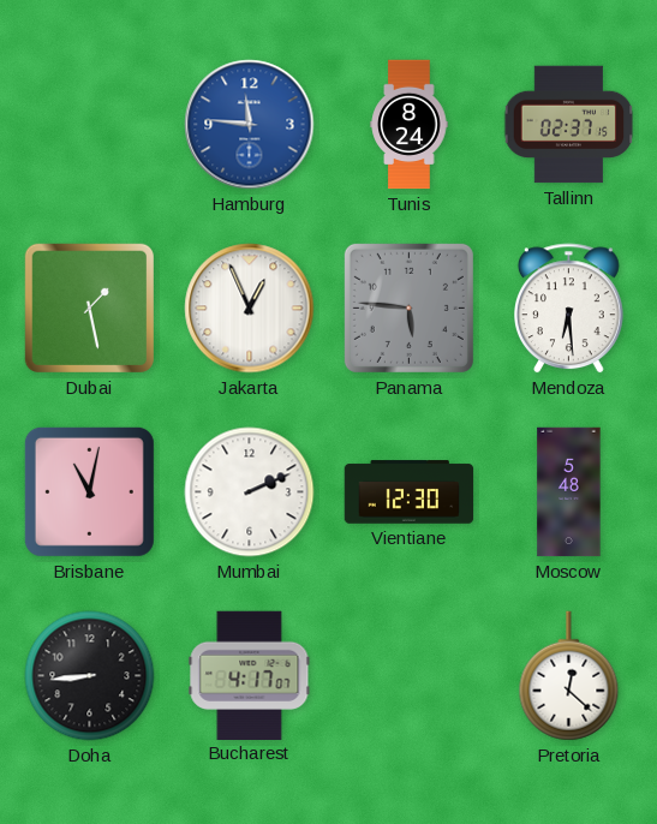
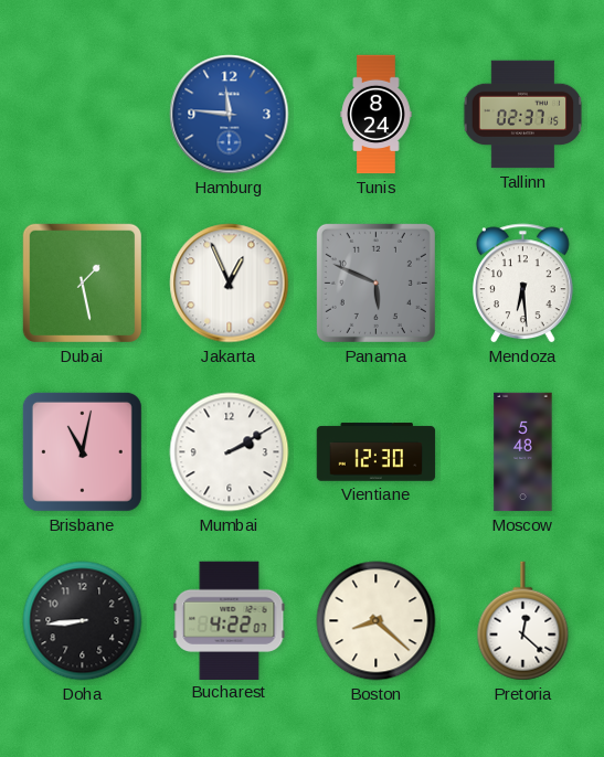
Panama: 5:46 -> 5:49 (375, 282)
Mumbai: 2:11 -> 2:10 (230, 452)
Bucharest: 4:17 -> 4:22 (230, 620)
Boston: none -> 8:22 (377, 621)
